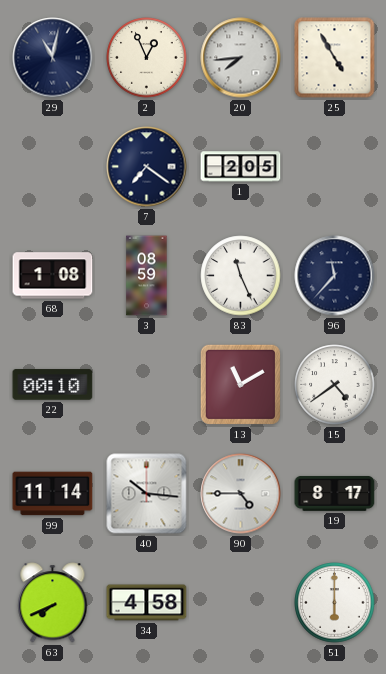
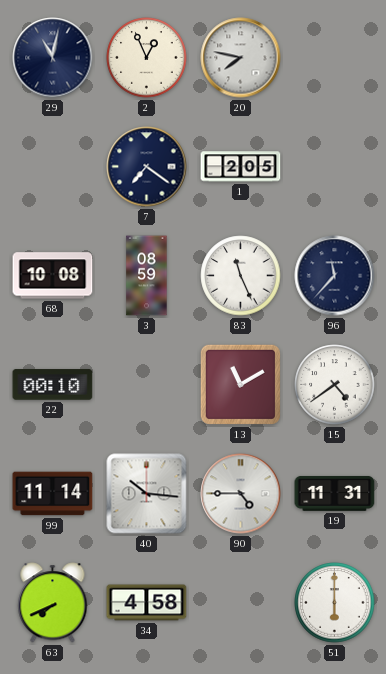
20: 7:44 -> 7:47 (241, 58)
25: 4:55 -> none (335, 58)
68: 1:08 -> 10:08 (53, 276)
19: 8:17 -> 11:31 (335, 494)
